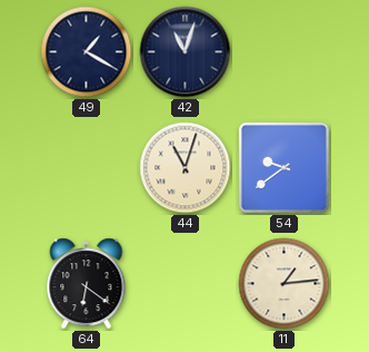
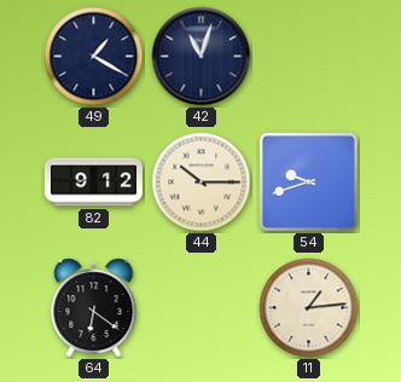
82: none -> 9:12 (93, 183)
44: 11:03 -> 10:15 (202, 183)
54: 9:39 -> 9:42 (308, 181)
